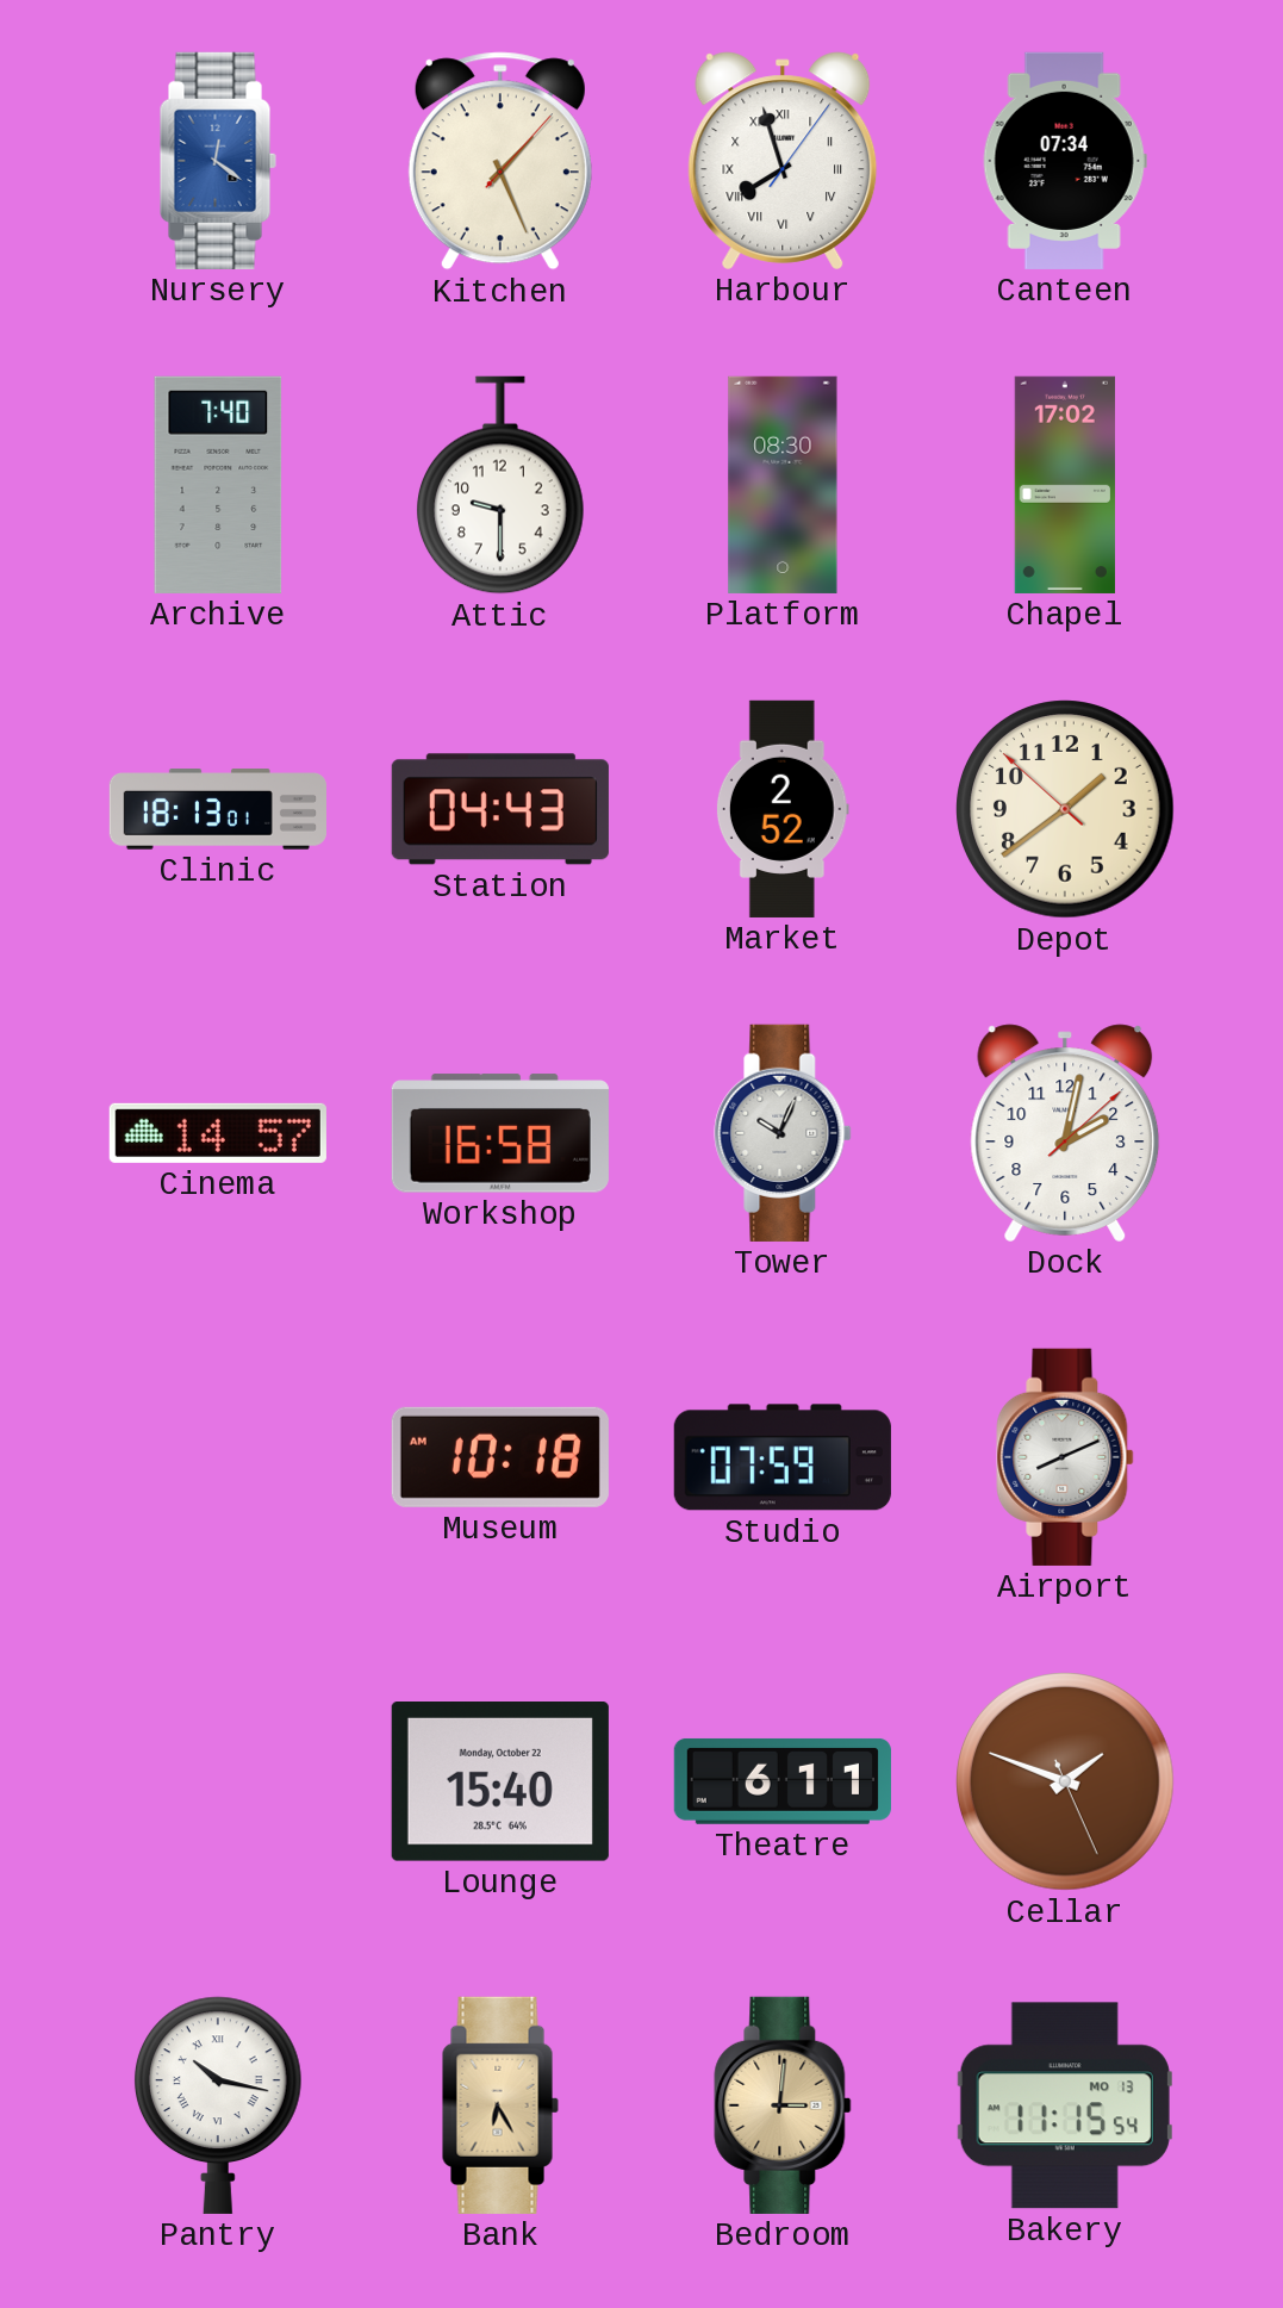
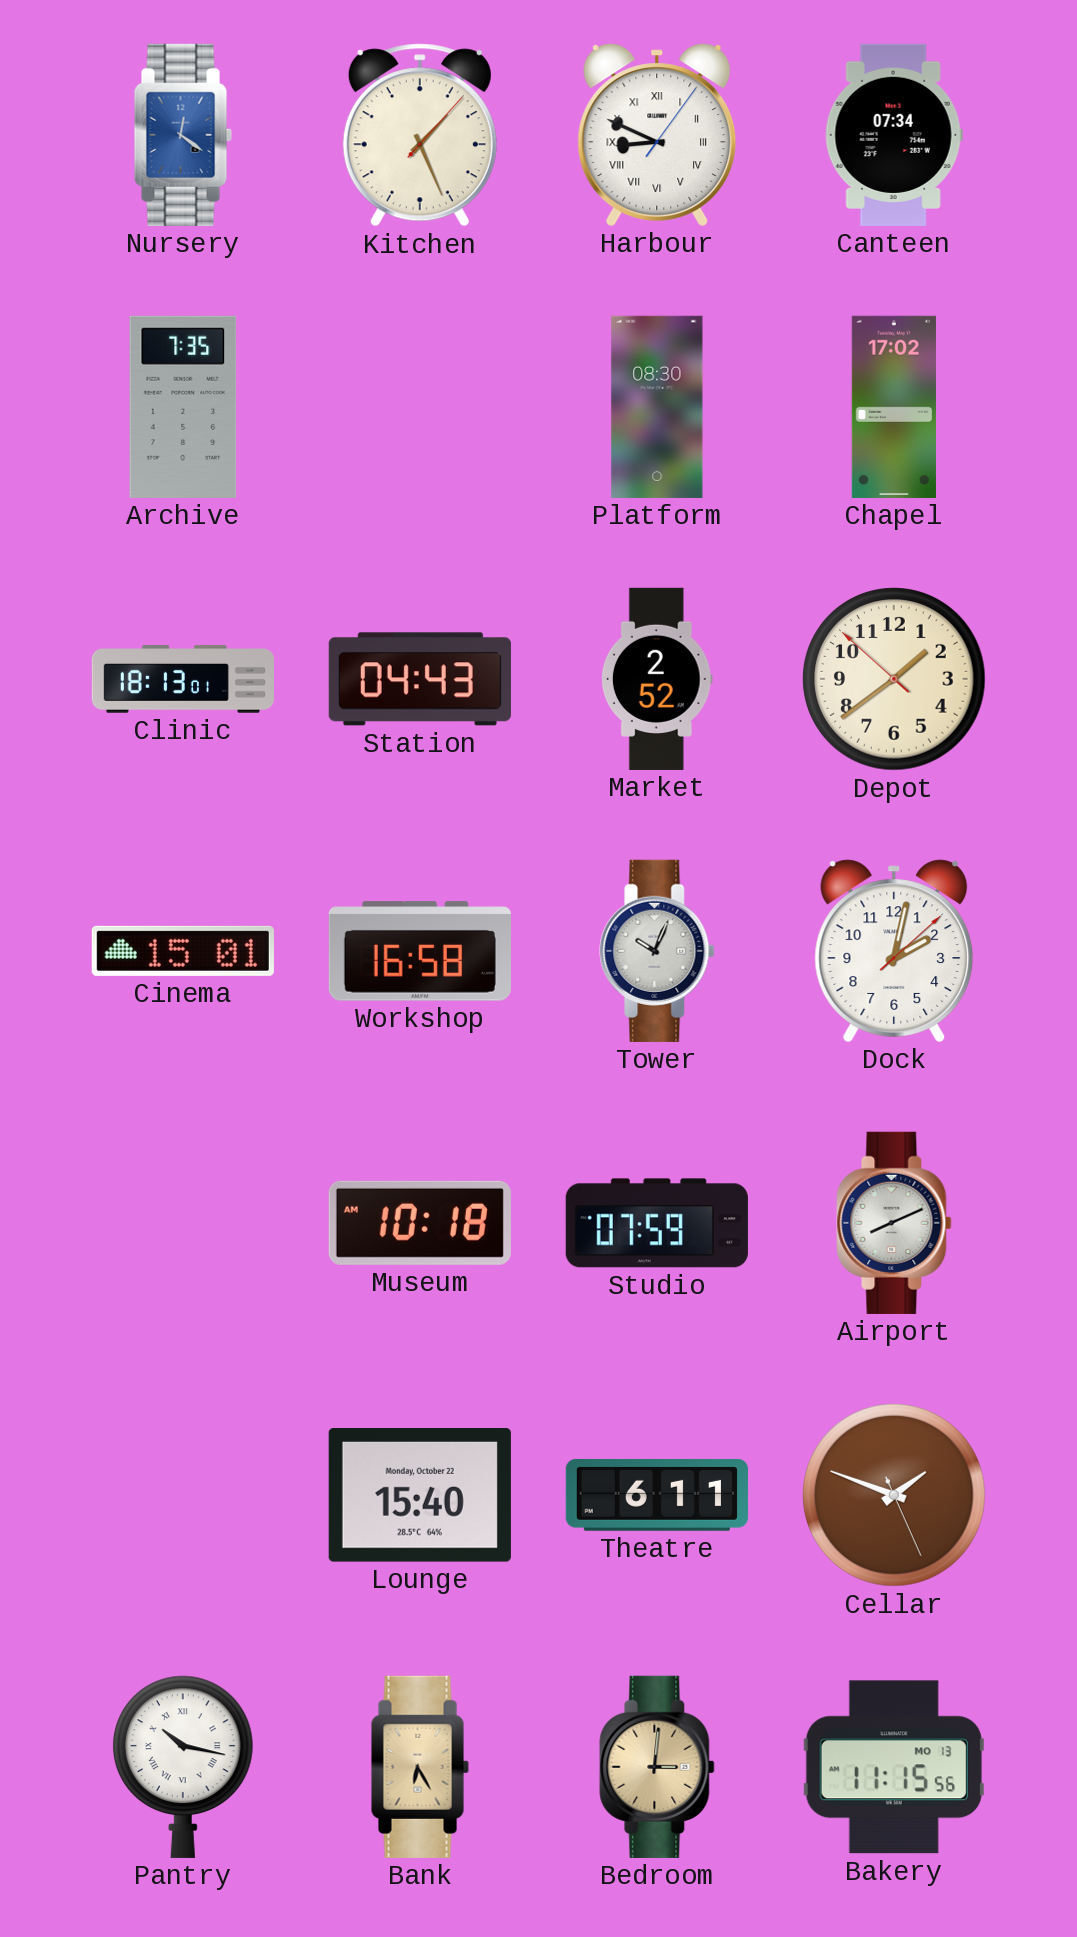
Harbour: 7:57 -> 8:49 (657, 135)
Archive: 7:40 -> 7:35 (183, 407)
Attic: 9:30 -> none (500, 485)
Cinema: 14:57 -> 15:01 (183, 951)
Bakery: 11:15:54 -> 11:15:56 (894, 1767)
